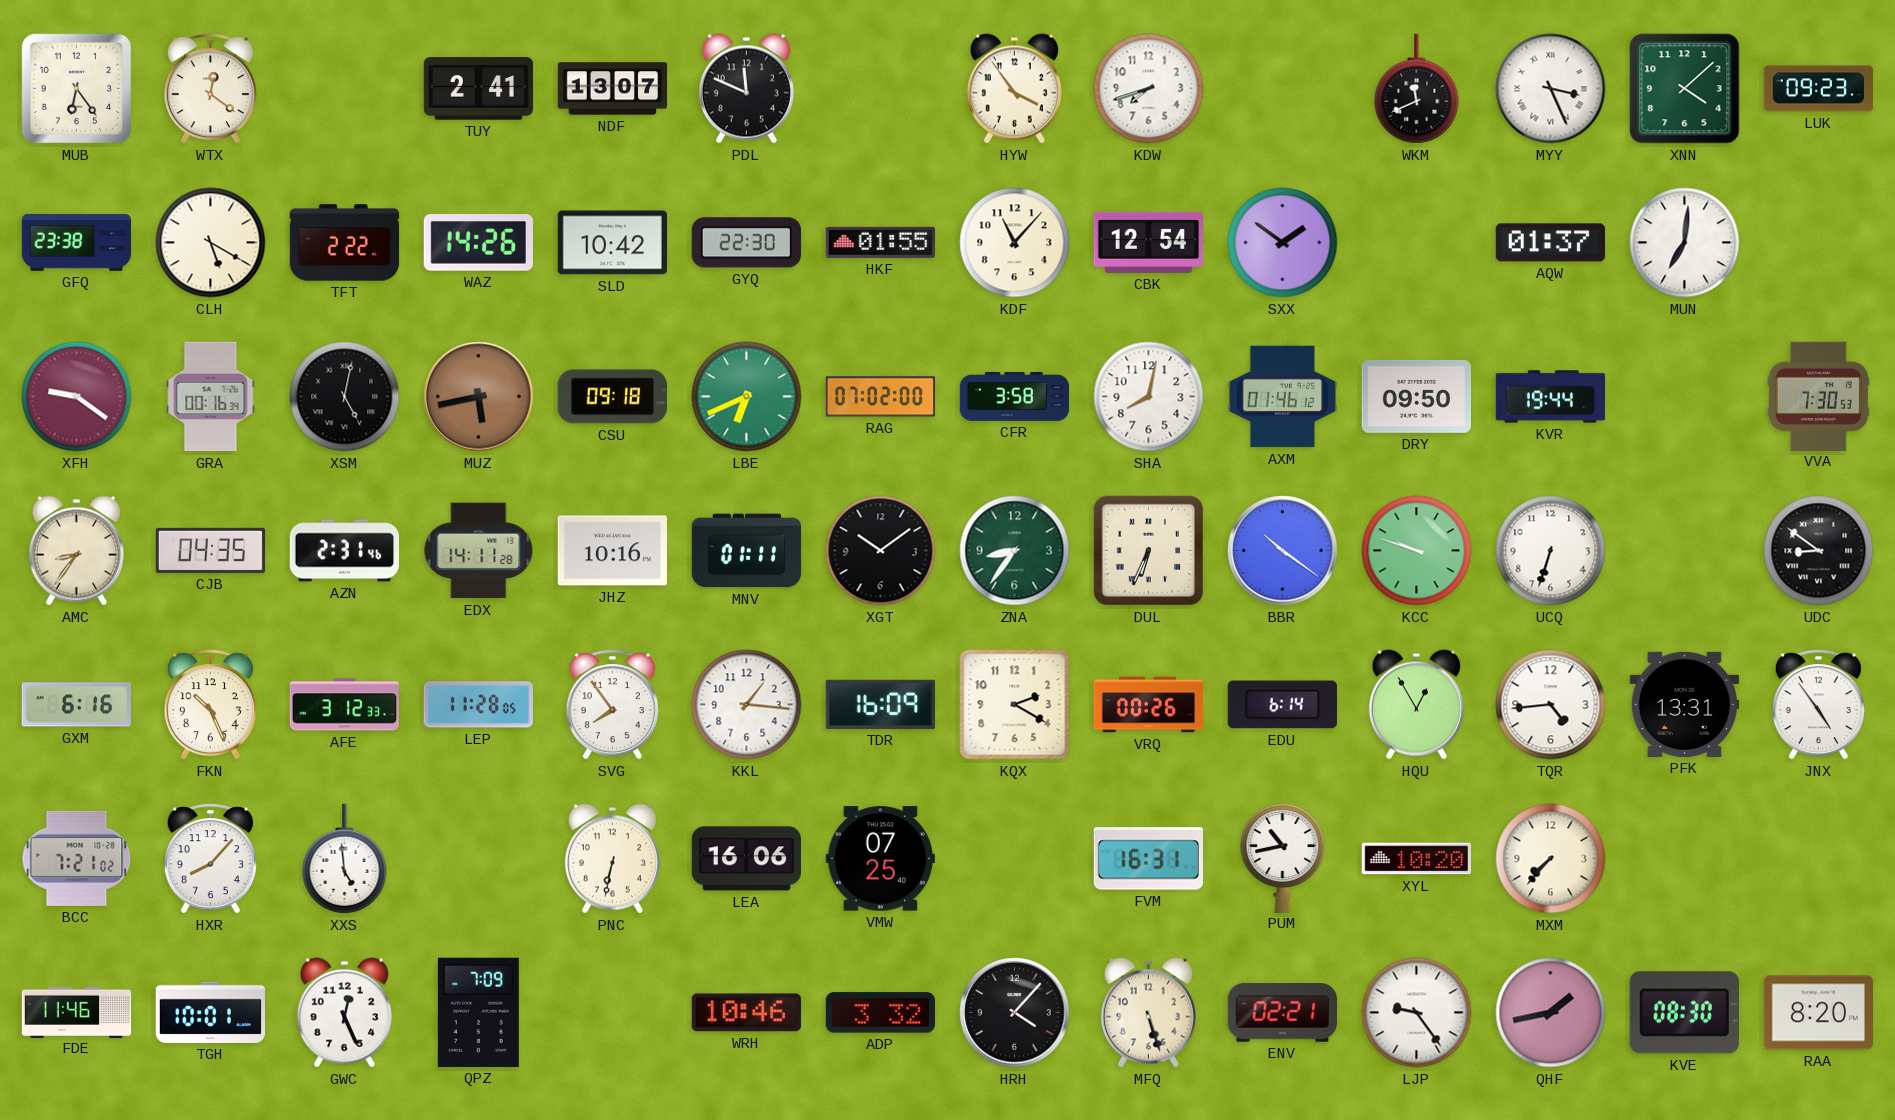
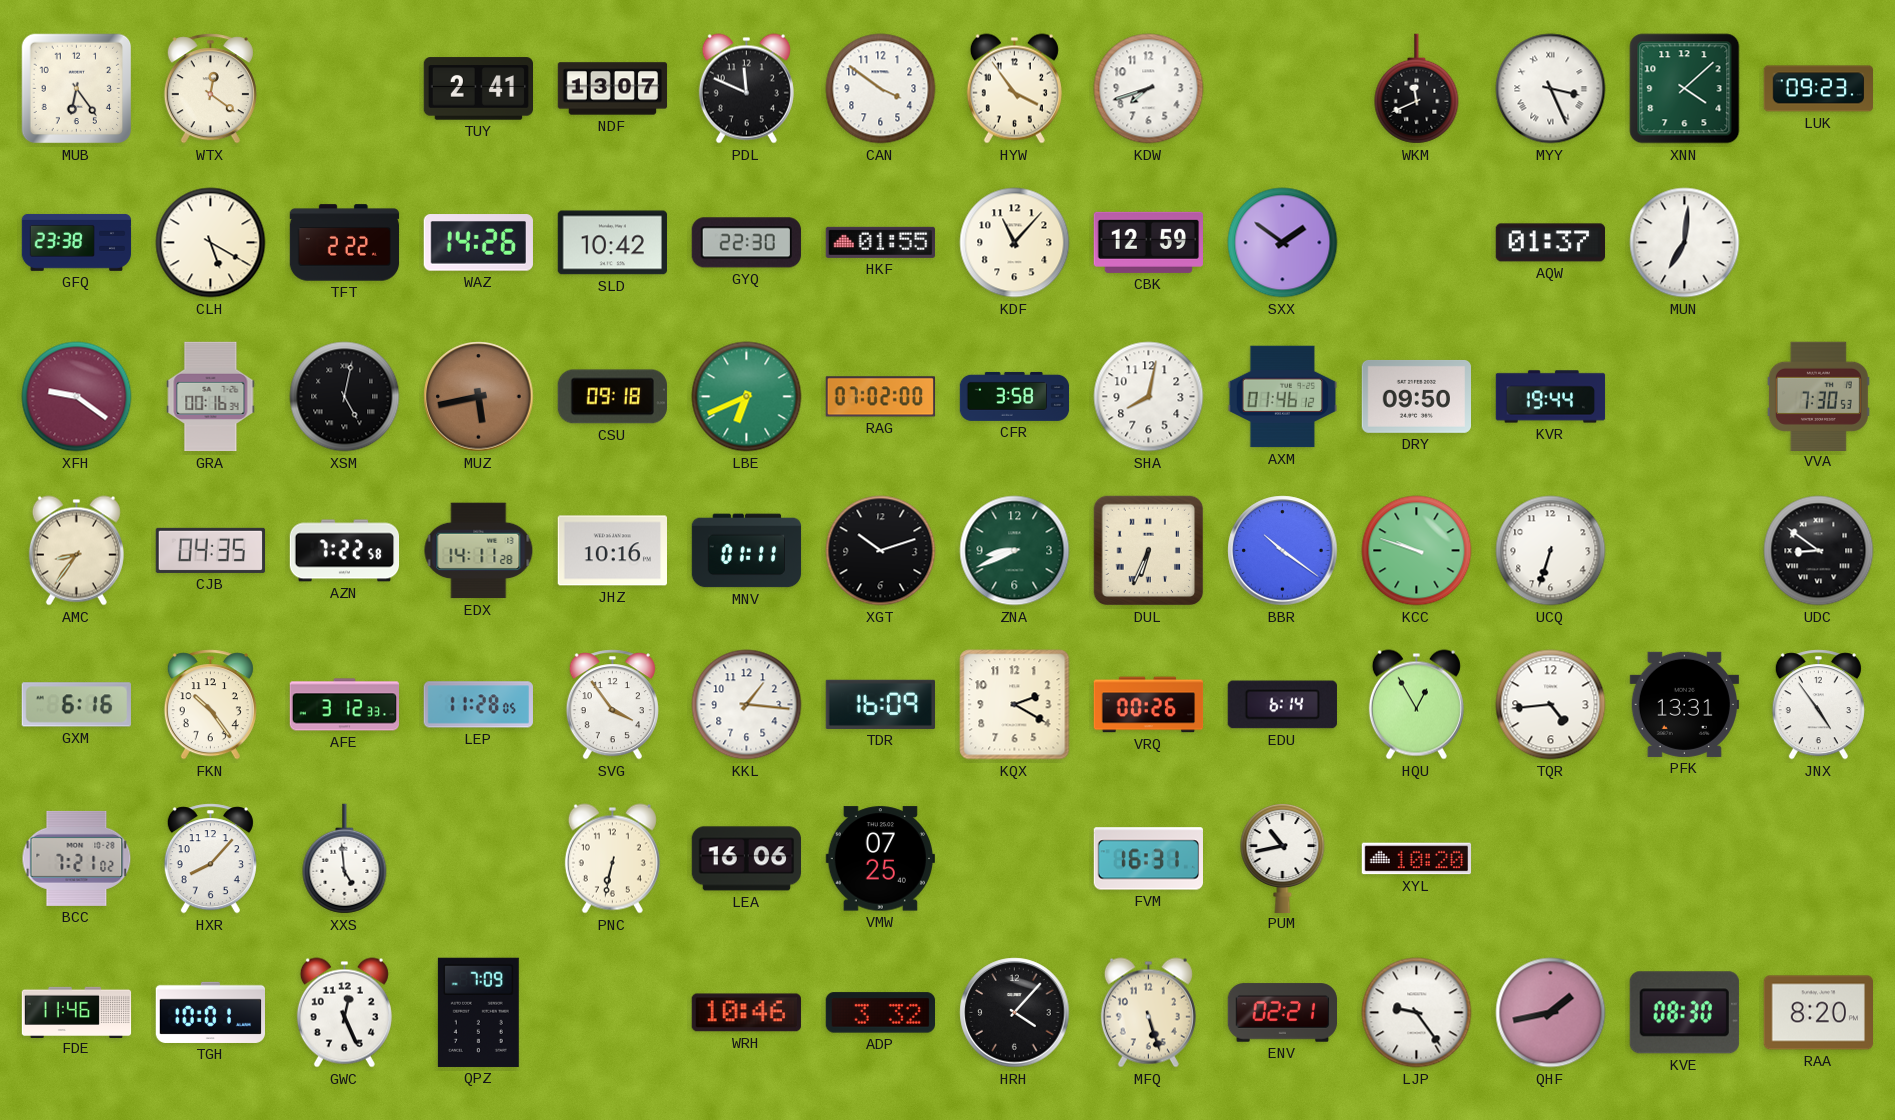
CAN: none -> 3:51 (881, 89)
CBK: 12:54 -> 12:59 (1148, 242)
AZN: 2:31 -> 7:22 (345, 551)
XGT: 10:09 -> 10:12 (881, 551)
ZNA: 8:36 -> 8:41 (1015, 551)
FKN: 10:26 -> 10:24 (210, 705)
SVG: 7:54 -> 3:54 (612, 705)
MXM: 7:37 -> none (1551, 859)
